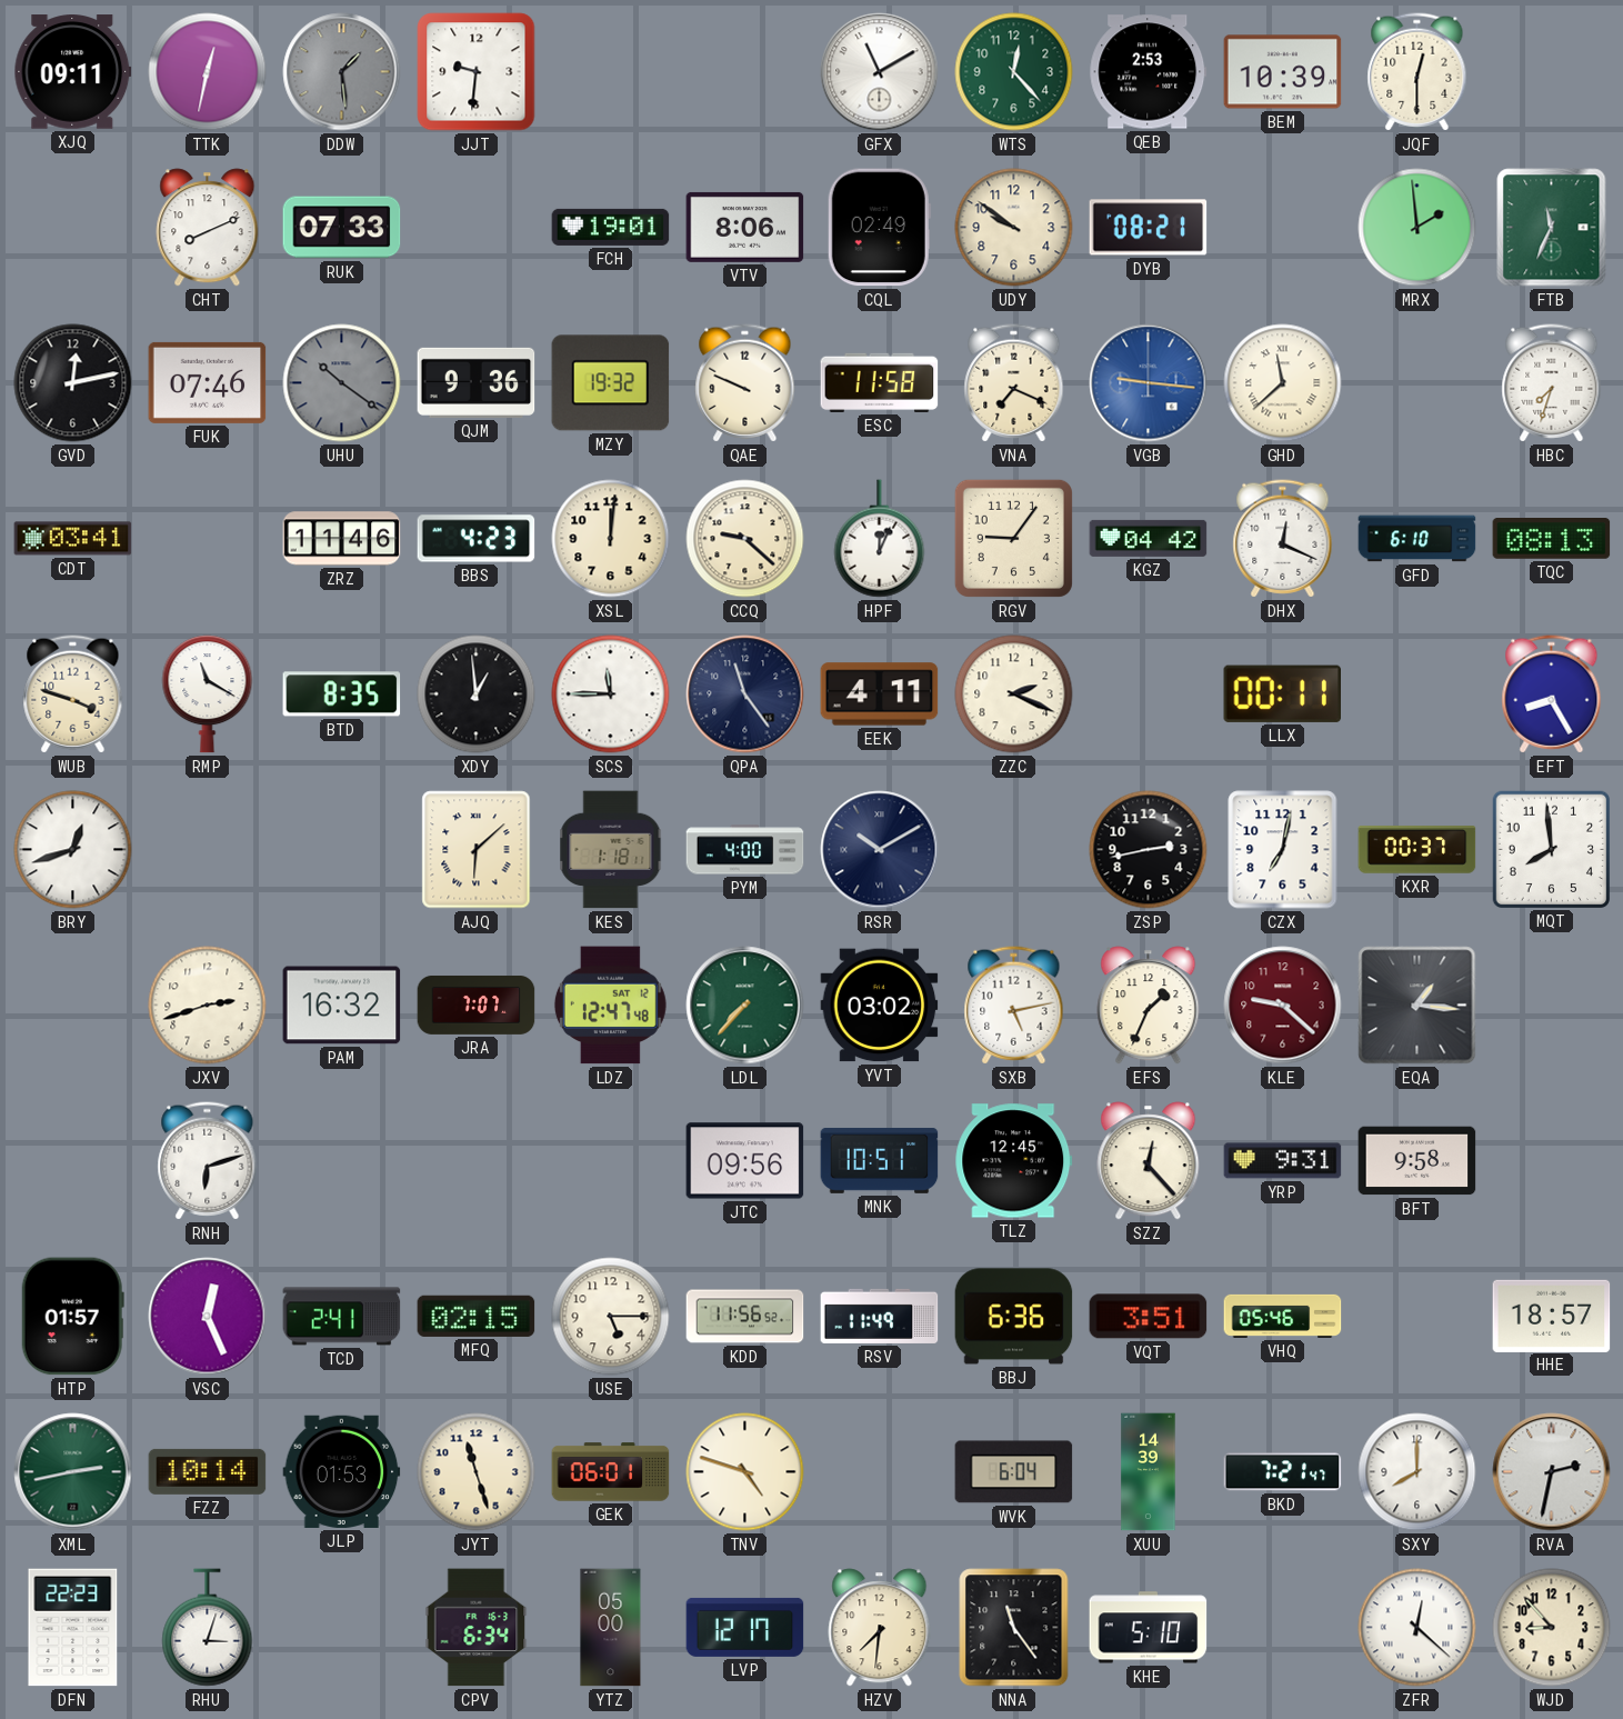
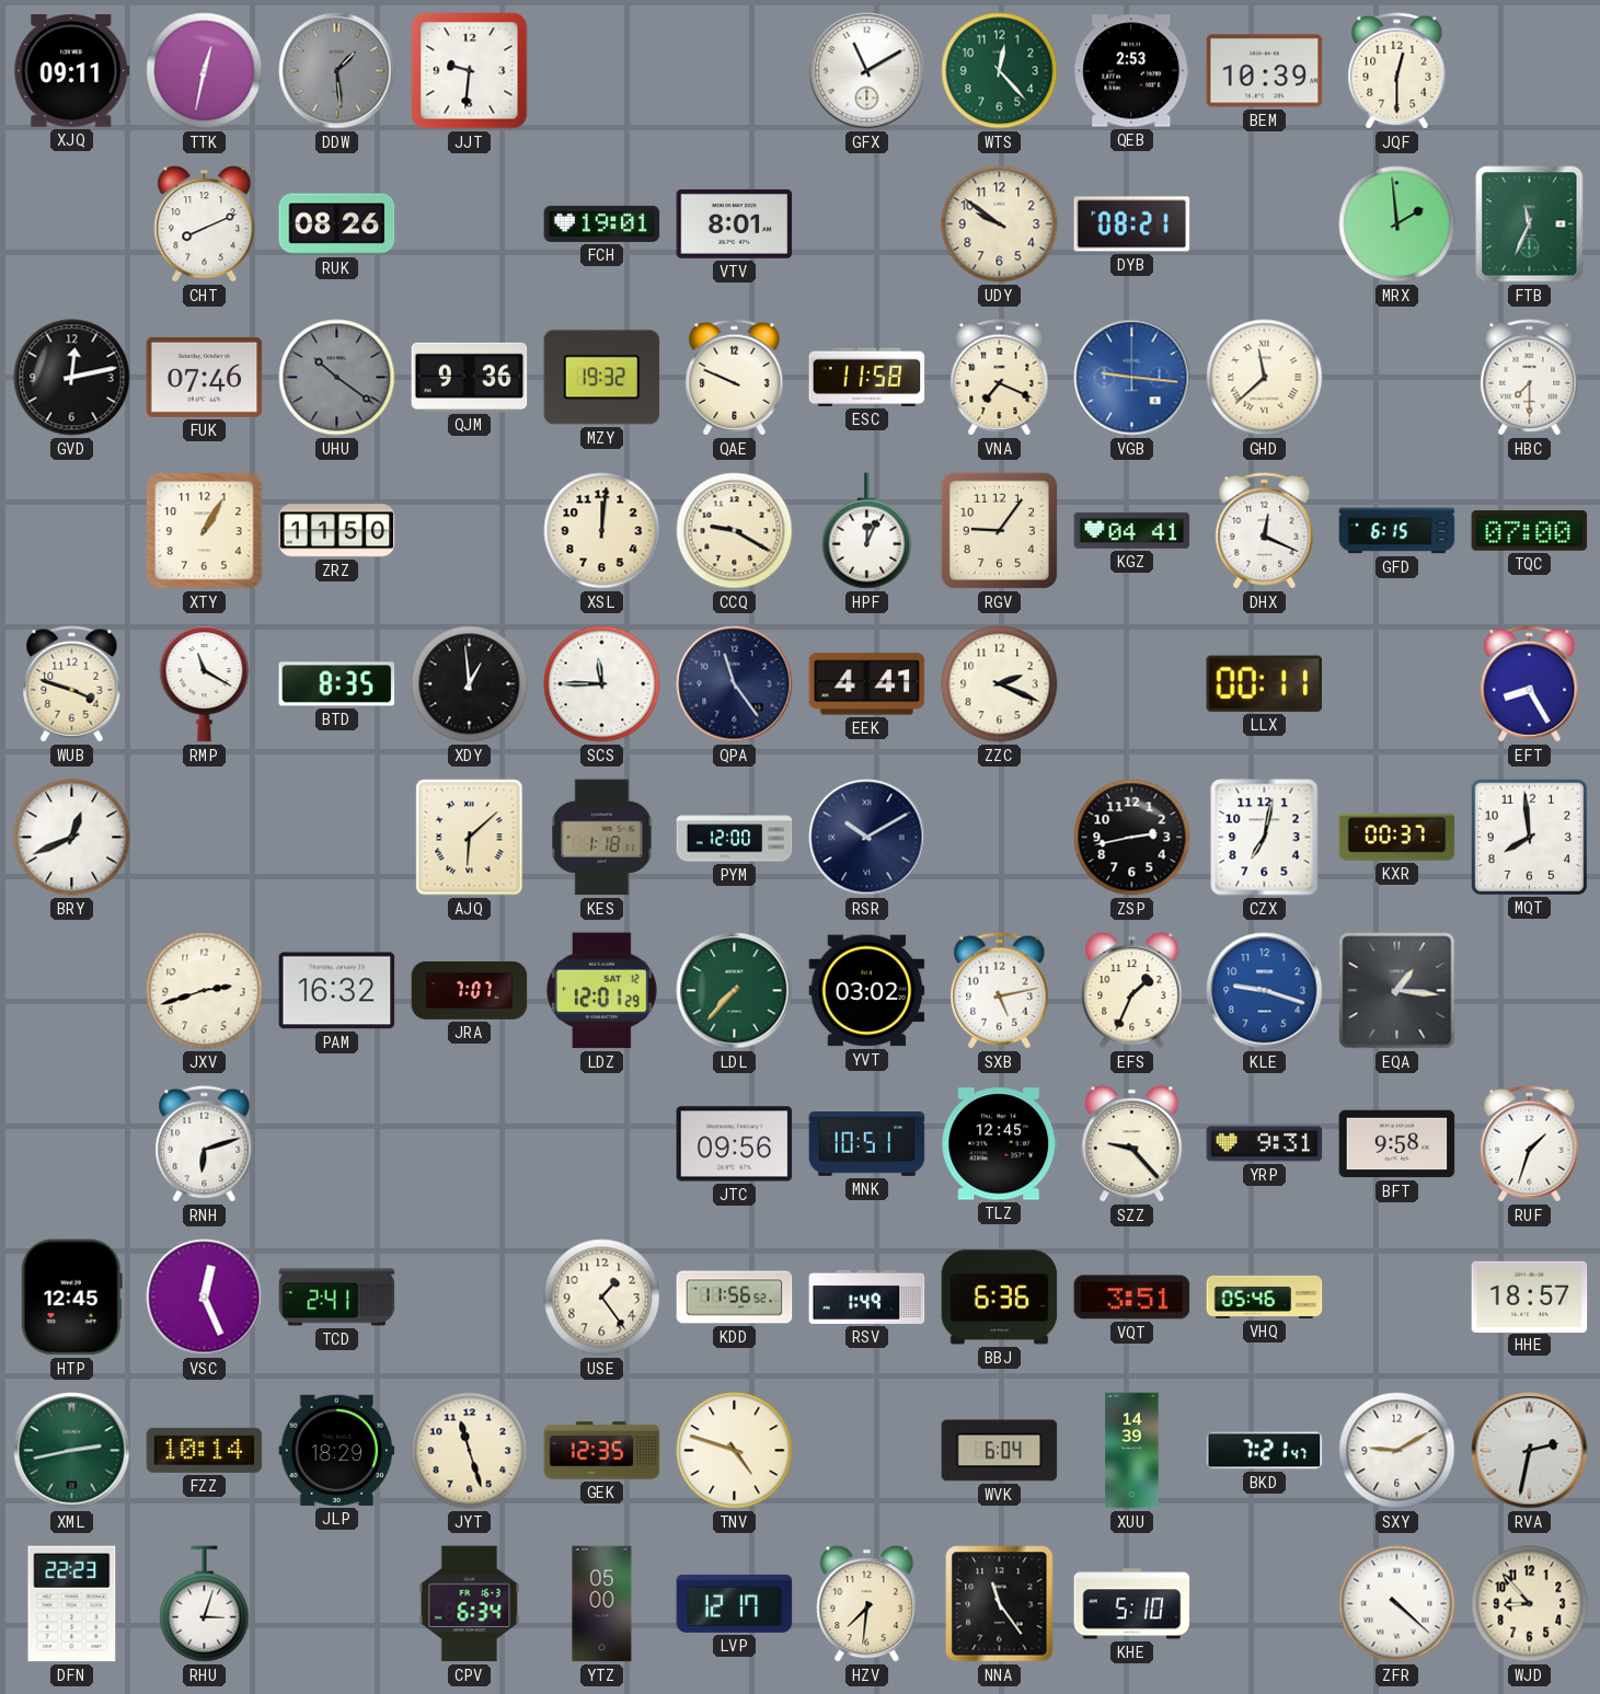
RUK: 07:33 -> 08:26 (337, 224)
VTV: 8:06 -> 8:01 (735, 223)
CQL: 02:49 -> none (879, 228)
HBC: 7:33 -> 7:30 (1530, 378)
CDT: 03:41 -> none (73, 539)
XTY: none -> 1:05 (205, 531)
ZRZ: 11:46 -> 11:50 (337, 531)
BBS: 4:23 -> none (477, 539)
CCQ: 9:22 -> 9:20 (735, 531)
KGZ: 04:42 -> 04:41 (1132, 530)
GFD: 6:10 -> 6:15 (1397, 531)
TQC: 08:13 -> 07:00 (1530, 531)
EEK: 4:11 -> 4:41 (867, 684)
BRY: 12:42 -> 12:41 (72, 838)
PYM: 4:00 -> 12:00 (735, 838)
LDZ: 12:47 -> 12:01 (601, 991)
KLE: 9:22 -> 9:18 (1265, 991)
KLE dial: burgundy -> blue (1265, 991)
SZZ: 12:23 -> 9:23 (1132, 1144)
RUF: none -> 1:33 (1530, 1144)
HTP: 01:57 -> 12:45 (71, 1298)
MFQ: 02:15 -> none (477, 1316)
USE: 5:15 -> 1:24 (602, 1298)
RSV: 11:49 -> 1:49 (867, 1297)
JLP: 01:53 -> 18:29 (337, 1450)
GEK: 06:01 -> 12:35 (602, 1451)
SXY: 8:00 -> 9:10 (1397, 1451)
ZFR: 12:22 -> 4:22 (1397, 1604)
